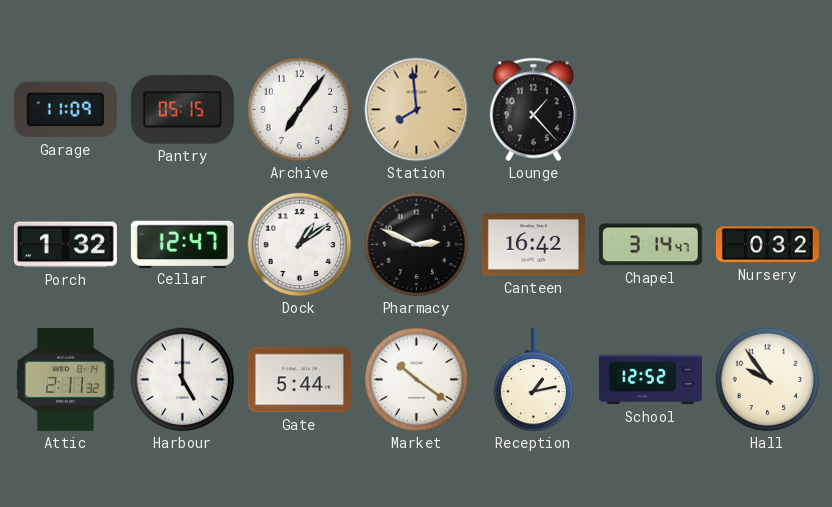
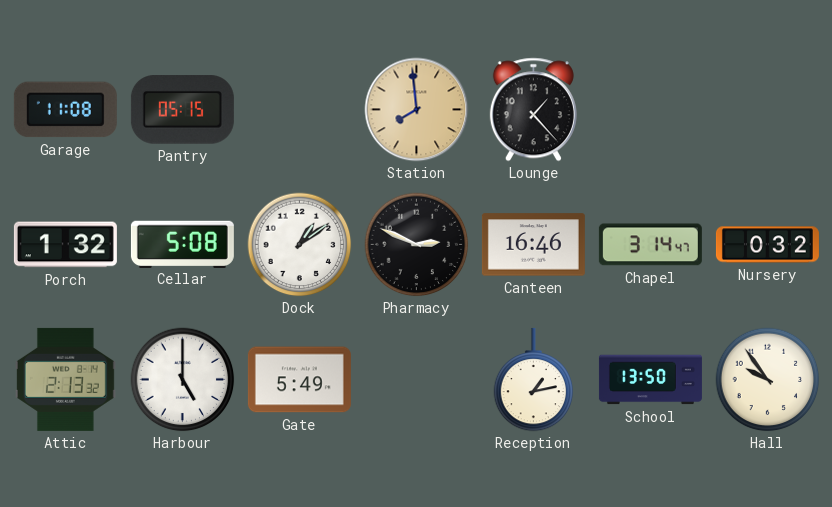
Garage: 11:09 -> 11:08 (65, 110)
Archive: 7:06 -> none (300, 110)
Cellar: 12:47 -> 5:08 (182, 244)
Canteen: 16:42 -> 16:46 (533, 245)
Attic: 2:11 -> 2:13 (65, 379)
Gate: 5:44 -> 5:49 (299, 380)
Market: 10:21 -> none (417, 380)
School: 12:52 -> 13:50 (650, 380)
